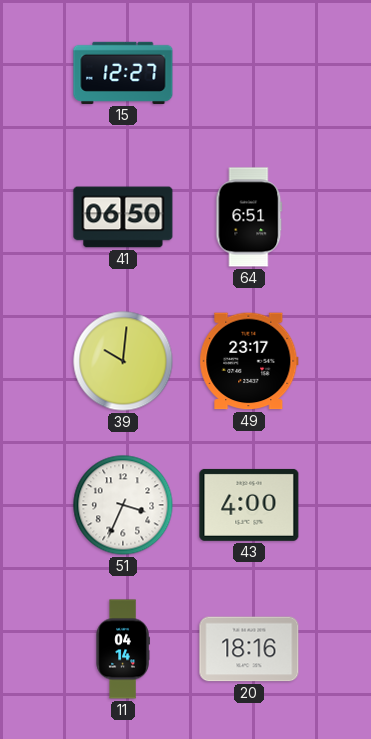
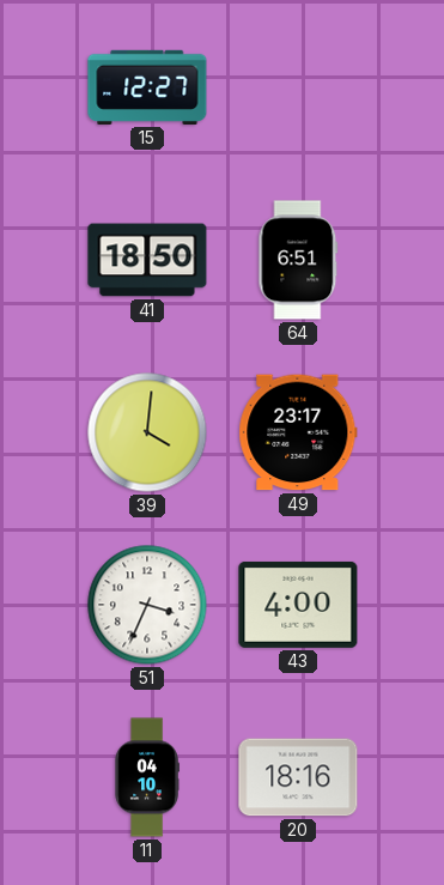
41: 06:50 -> 18:50 (147, 260)
39: 10:01 -> 4:01 (147, 432)
11: 04:14 -> 04:10 (147, 777)
